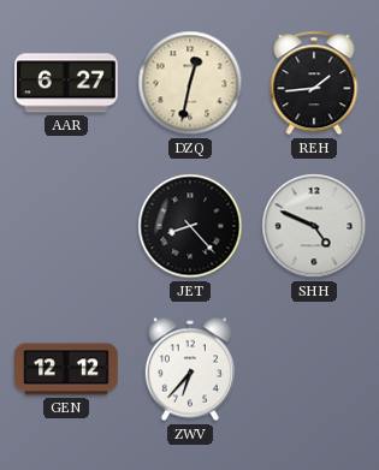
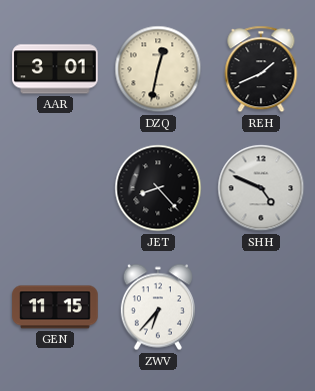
AAR: 6:27 -> 3:01 (55, 69)
REH: 1:44 -> 1:41 (261, 69)
GEN: 12:12 -> 11:15 (55, 307)
